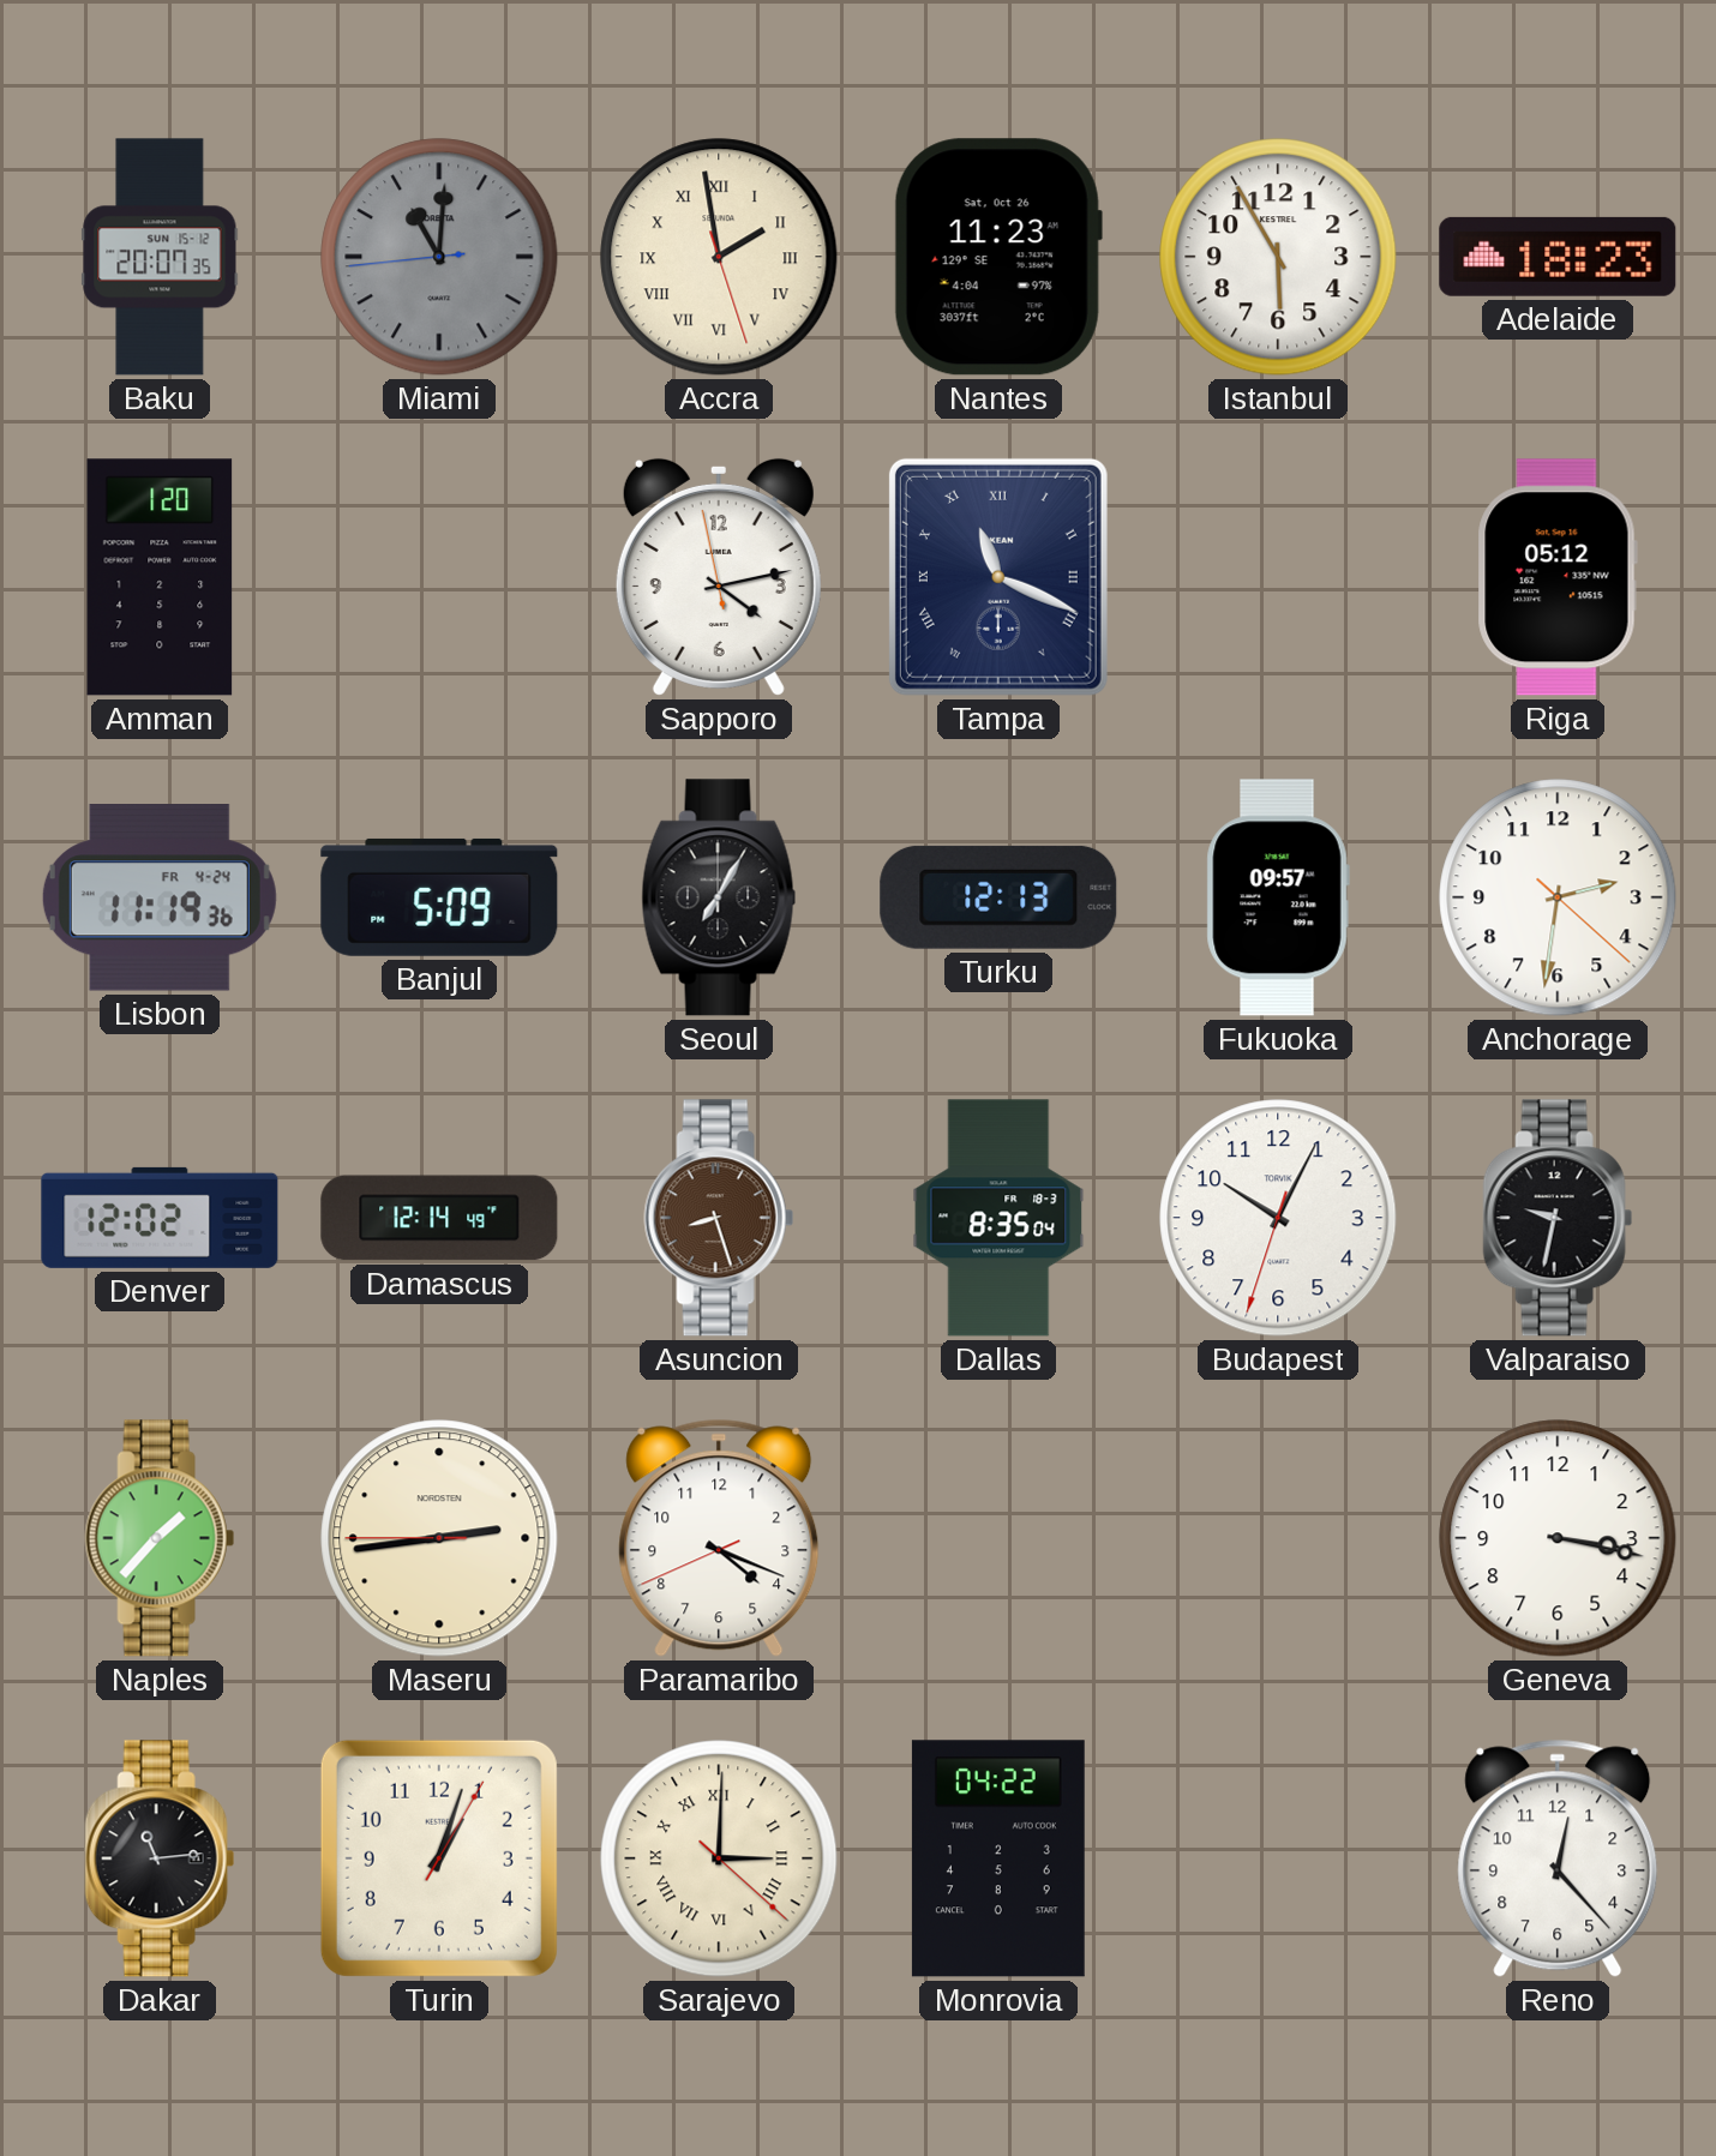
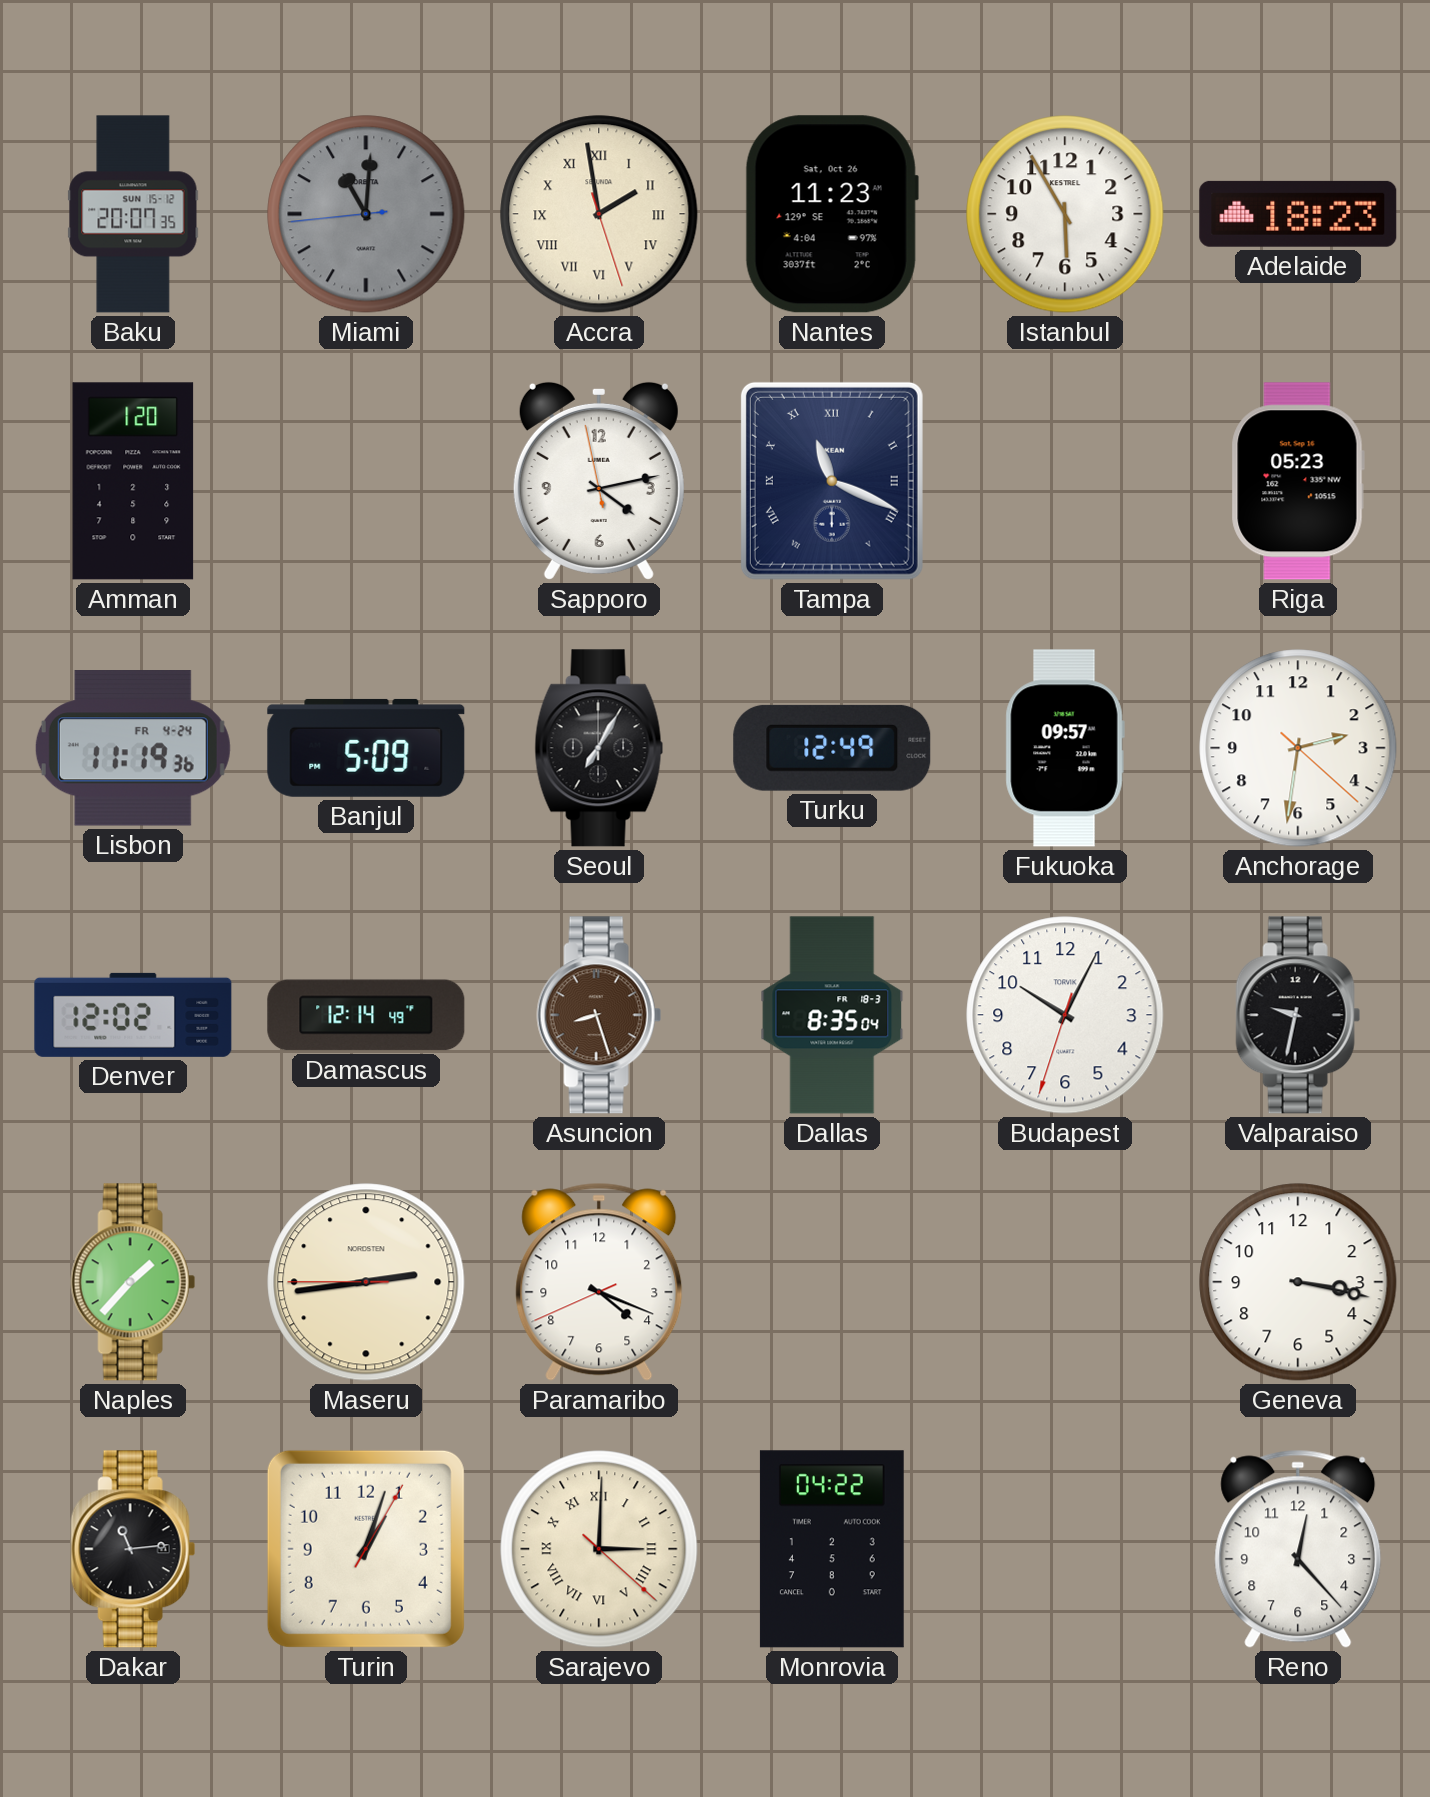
Riga: 05:12 -> 05:23 (1298, 481)
Turku: 12:13 -> 12:49 (832, 748)
